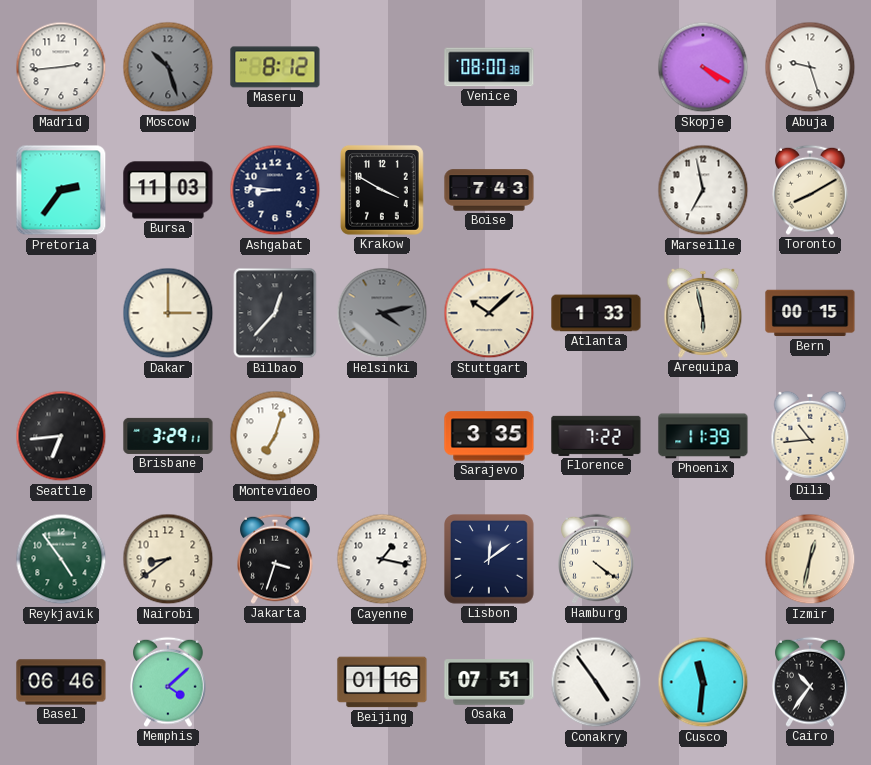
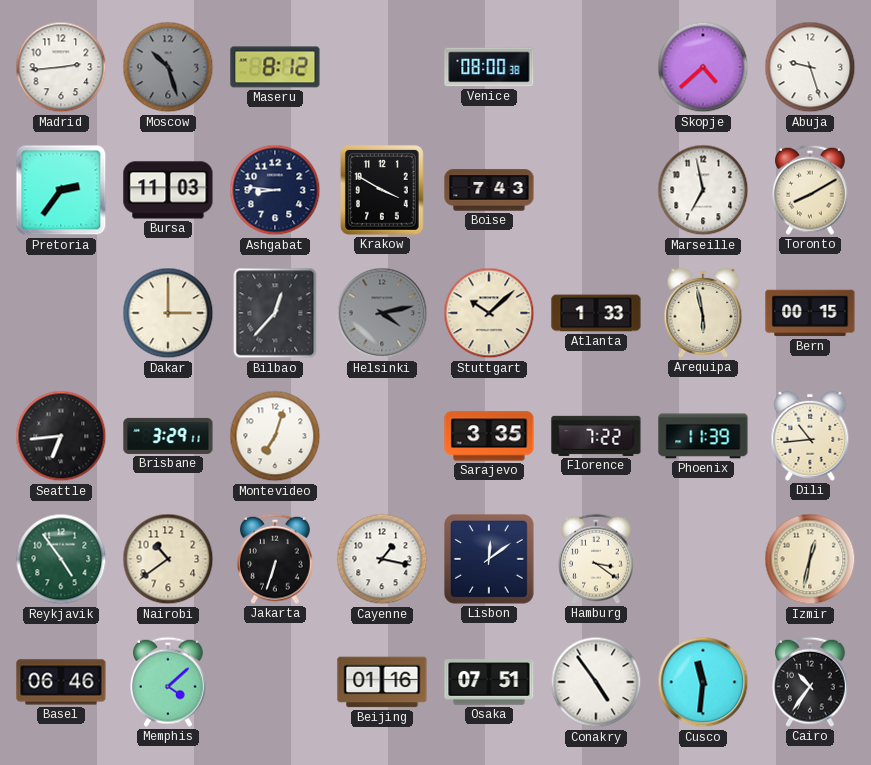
Skopje: 4:20 -> 4:38 (703, 67)
Nairobi: 8:39 -> 10:39 (168, 559)
Jakarta: 3:33 -> 6:33 (275, 559)
Hamburg: 4:21 -> 3:21 (596, 559)
